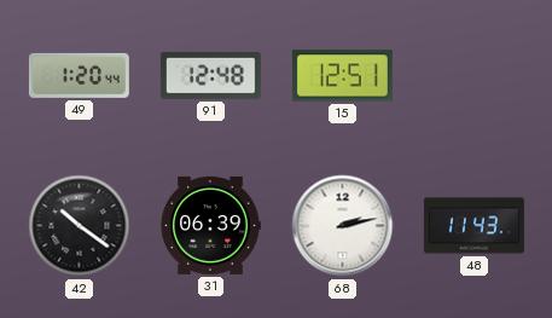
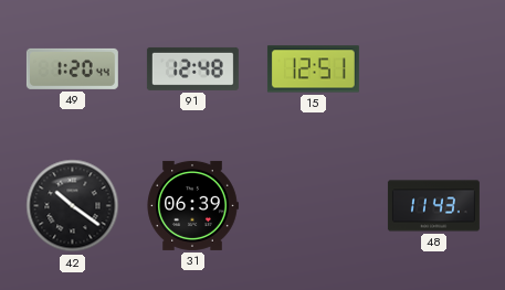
68: 2:13 -> none (343, 226)
